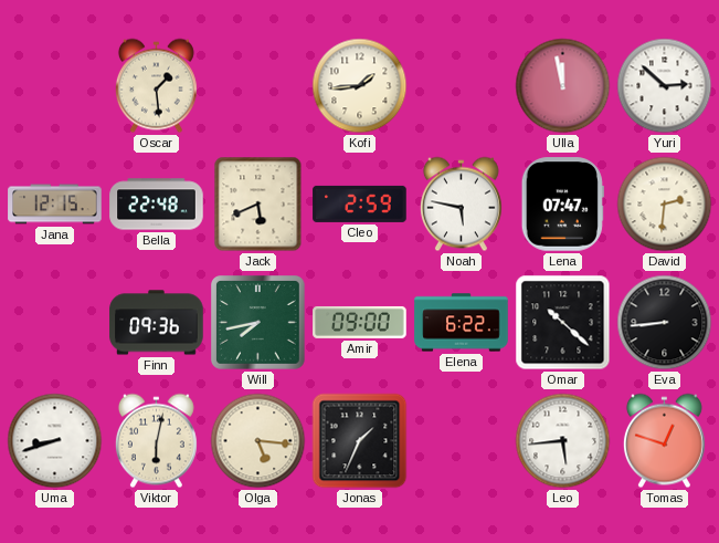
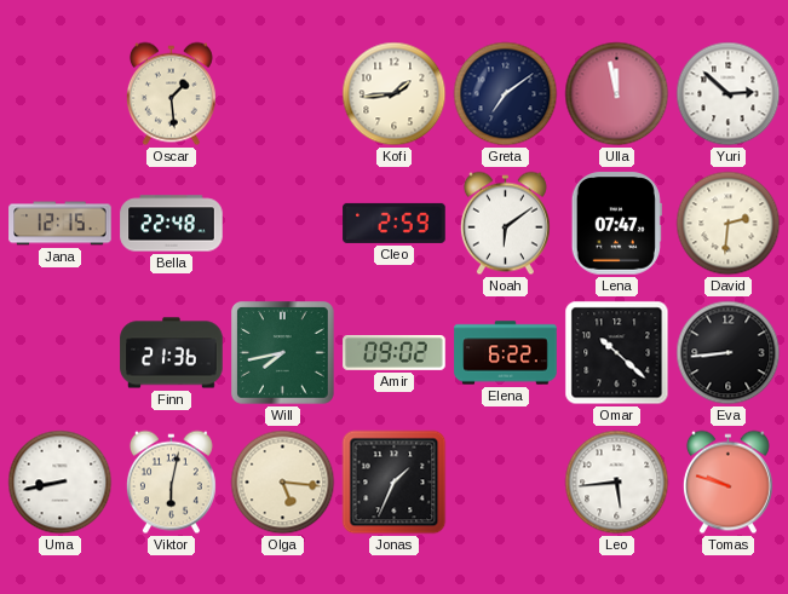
Greta: none -> 7:09 (506, 94)
Jack: 5:41 -> none (258, 205)
Noah: 5:47 -> 6:09 (505, 224)
Finn: 09:36 -> 21:36 (172, 353)
Amir: 09:00 -> 09:02 (395, 352)
Uma: 8:42 -> 8:43 (61, 483)
Tomas: 12:48 -> 9:48 (727, 483)
